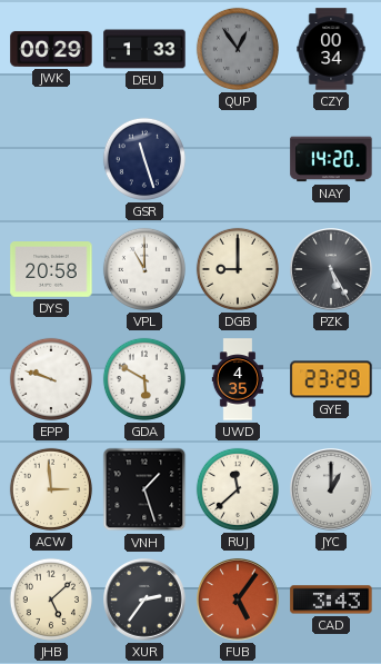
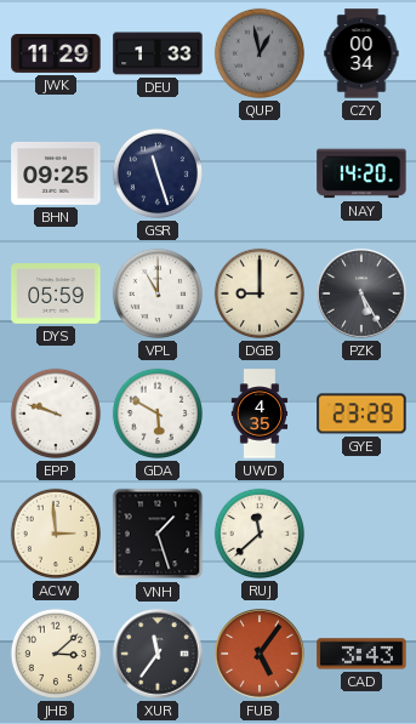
JWK: 00:29 -> 11:29 (56, 53)
QUP: 12:54 -> 12:58 (260, 53)
BHN: none -> 09:25 (56, 173)
DYS: 20:58 -> 05:59 (56, 293)
JYC: 1:00 -> none (331, 489)
JHB: 5:08 -> 3:08 (56, 654)
XUR: 2:36 -> 11:36 (158, 654)
